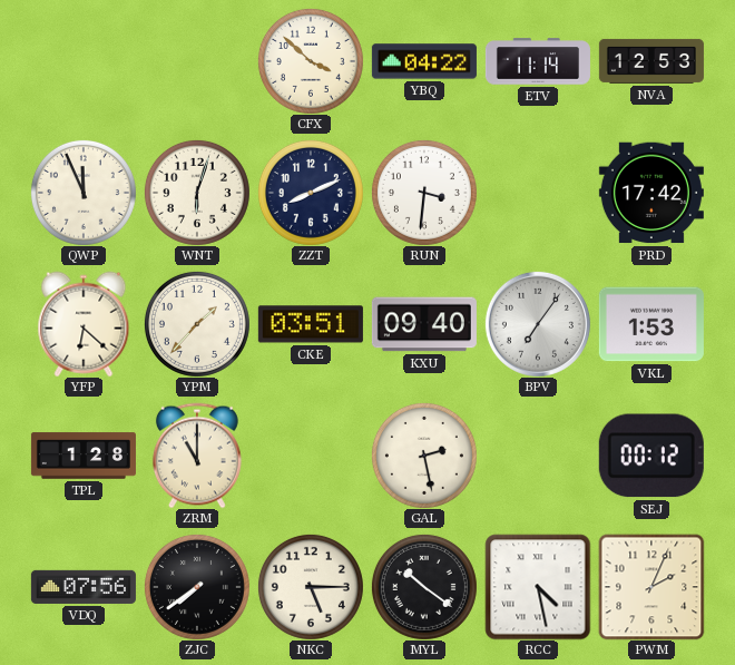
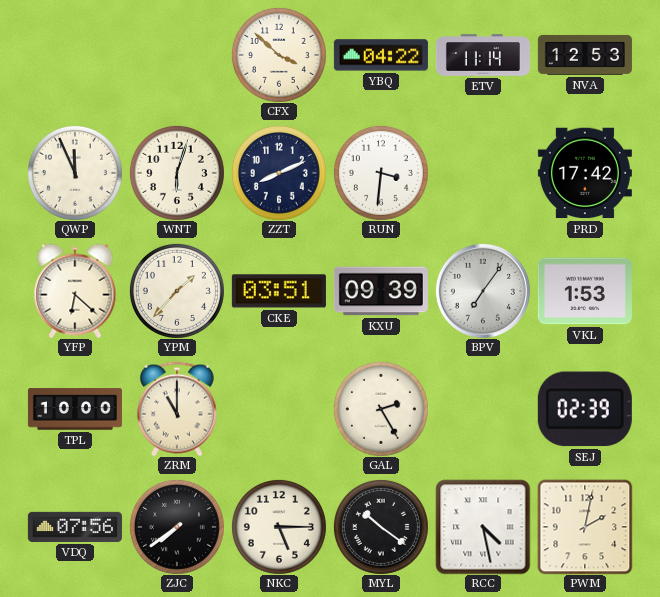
KXU: 09:40 -> 09:39 (381, 291)
TPL: 1:28 -> 10:00 (75, 409)
GAL: 2:28 -> 2:25 (381, 409)
SEJ: 00:12 -> 02:39 (585, 409)
PWM: 2:04 -> 2:02 (585, 527)
